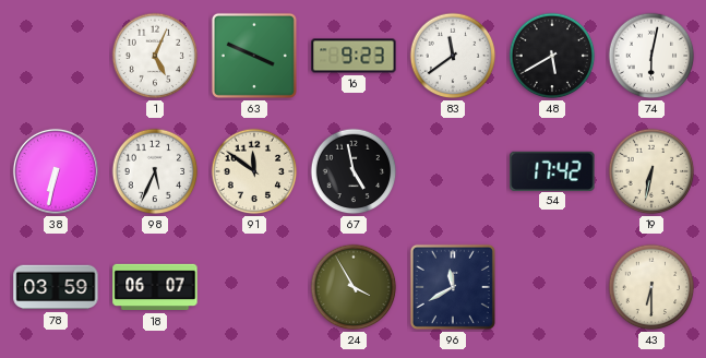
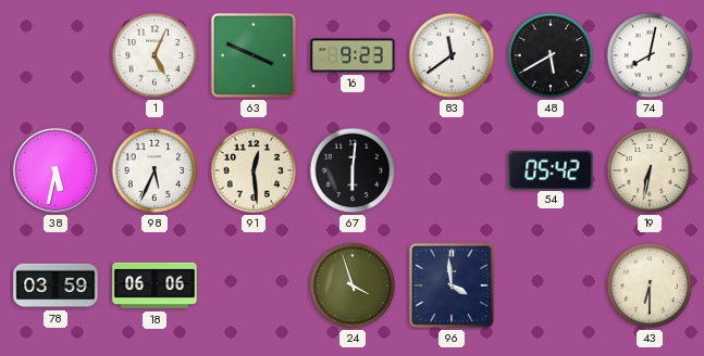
74: 6:02 -> 8:02 (650, 55)
38: 6:32 -> 5:32 (55, 170)
91: 11:51 -> 12:29 (254, 170)
67: 4:58 -> 6:01 (353, 170)
54: 17:42 -> 05:42 (551, 169)
18: 06:07 -> 06:06 (155, 285)
24: 3:55 -> 3:57 (353, 285)
96: 11:40 -> 3:59 (452, 285)
